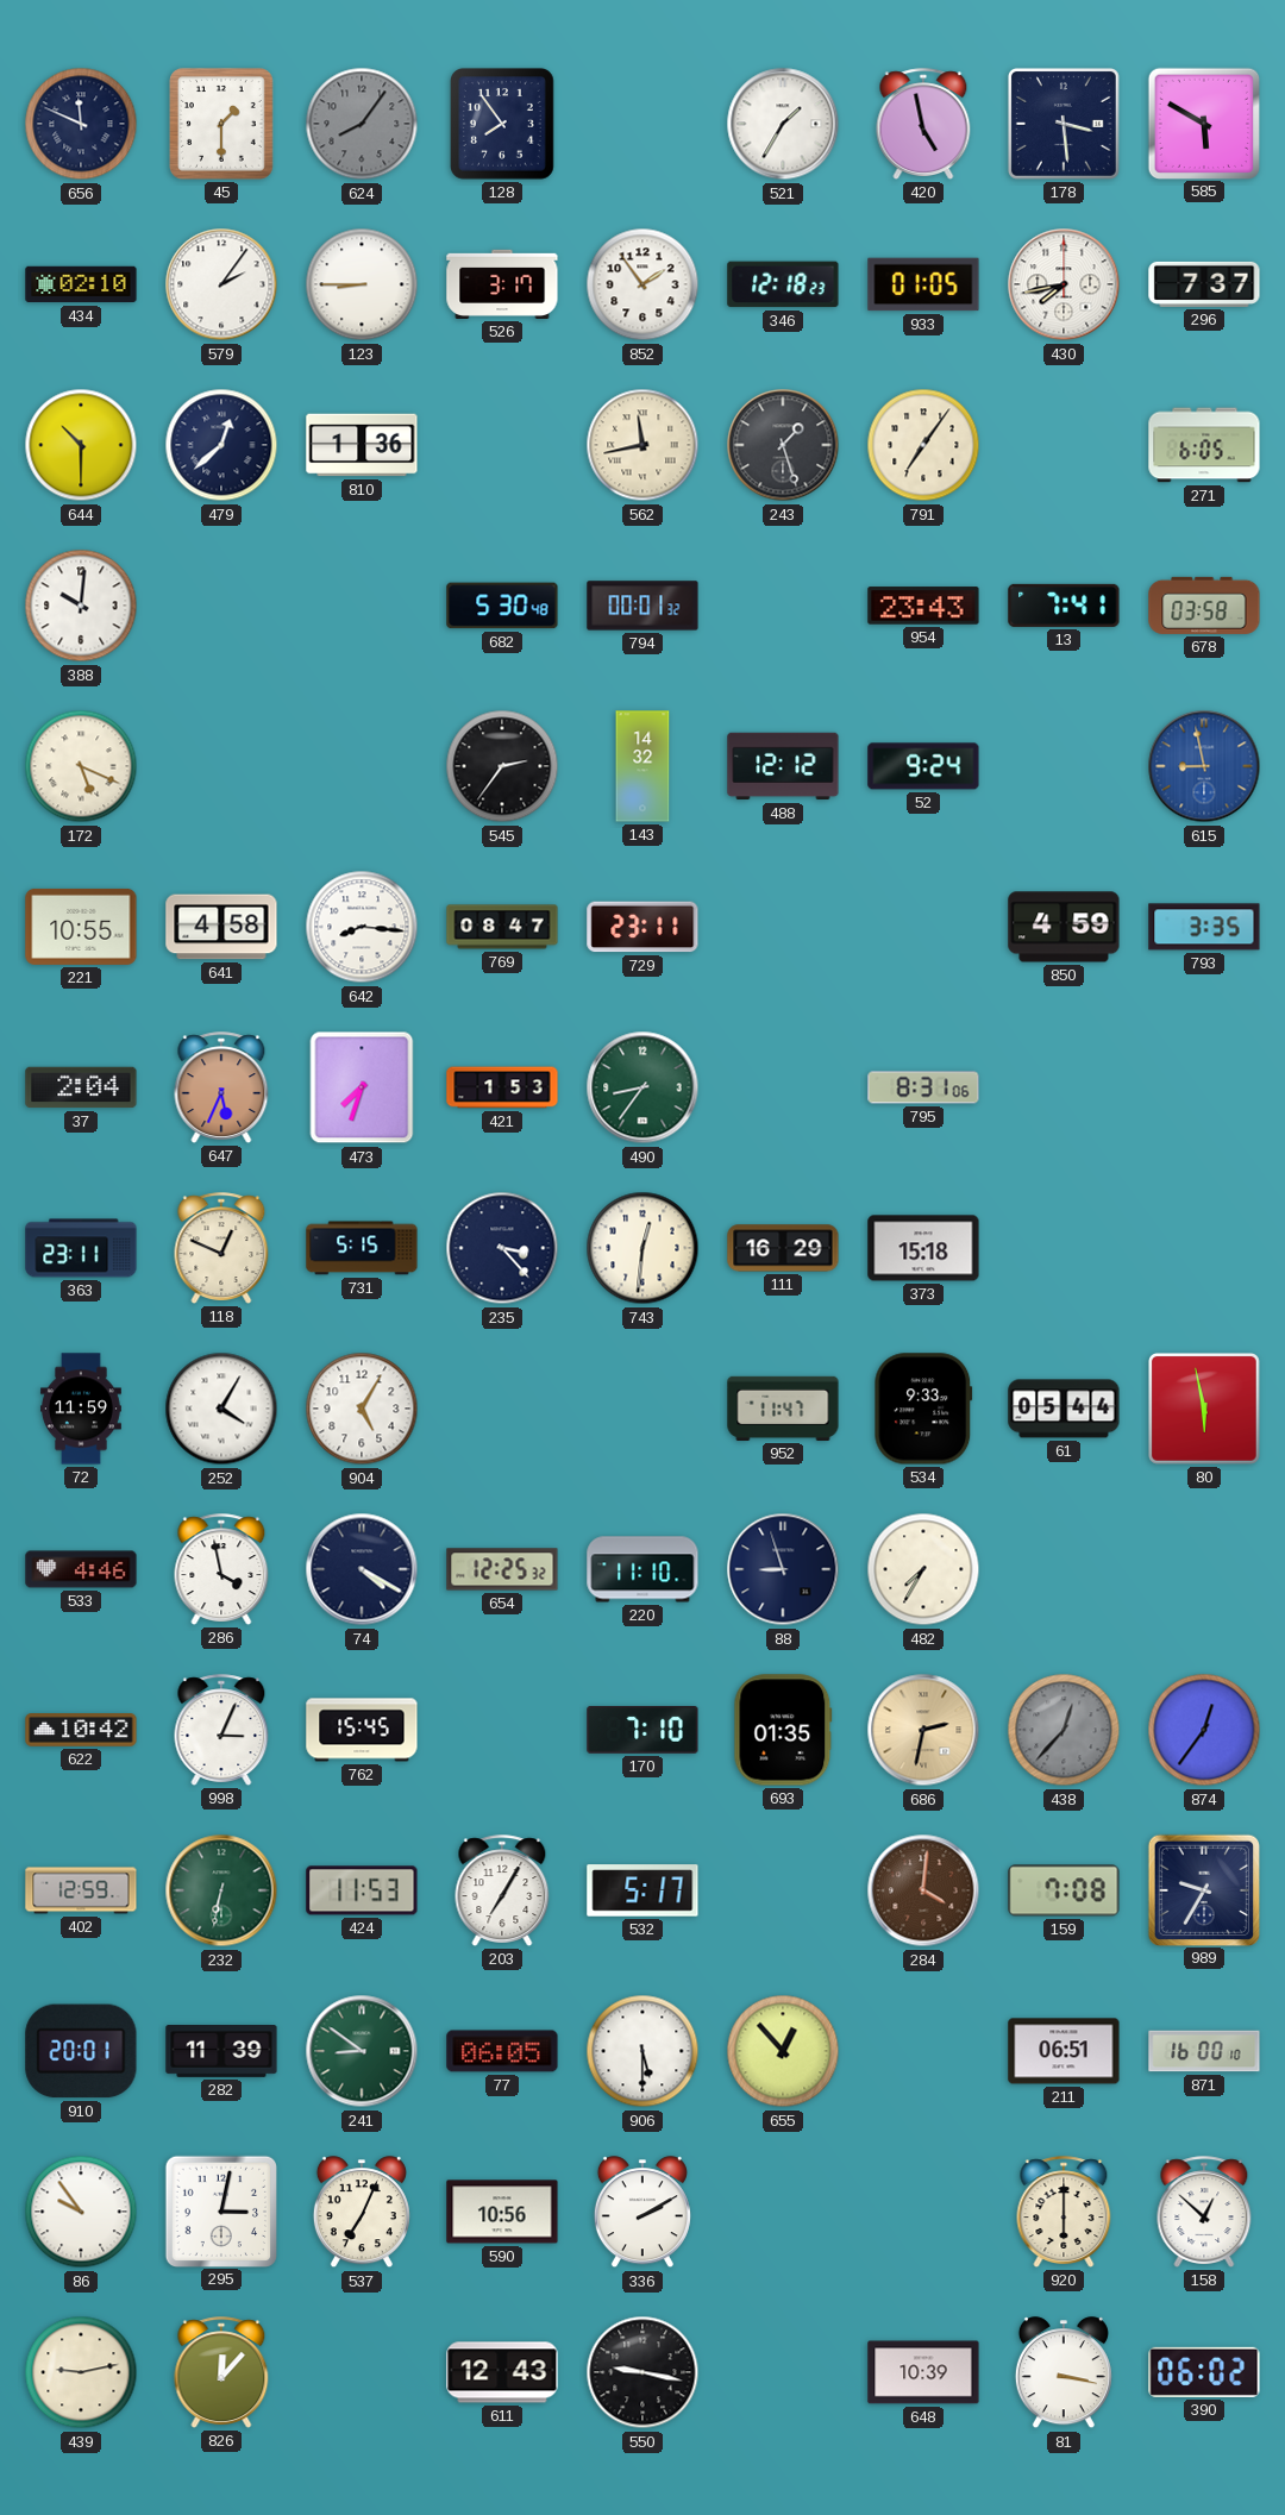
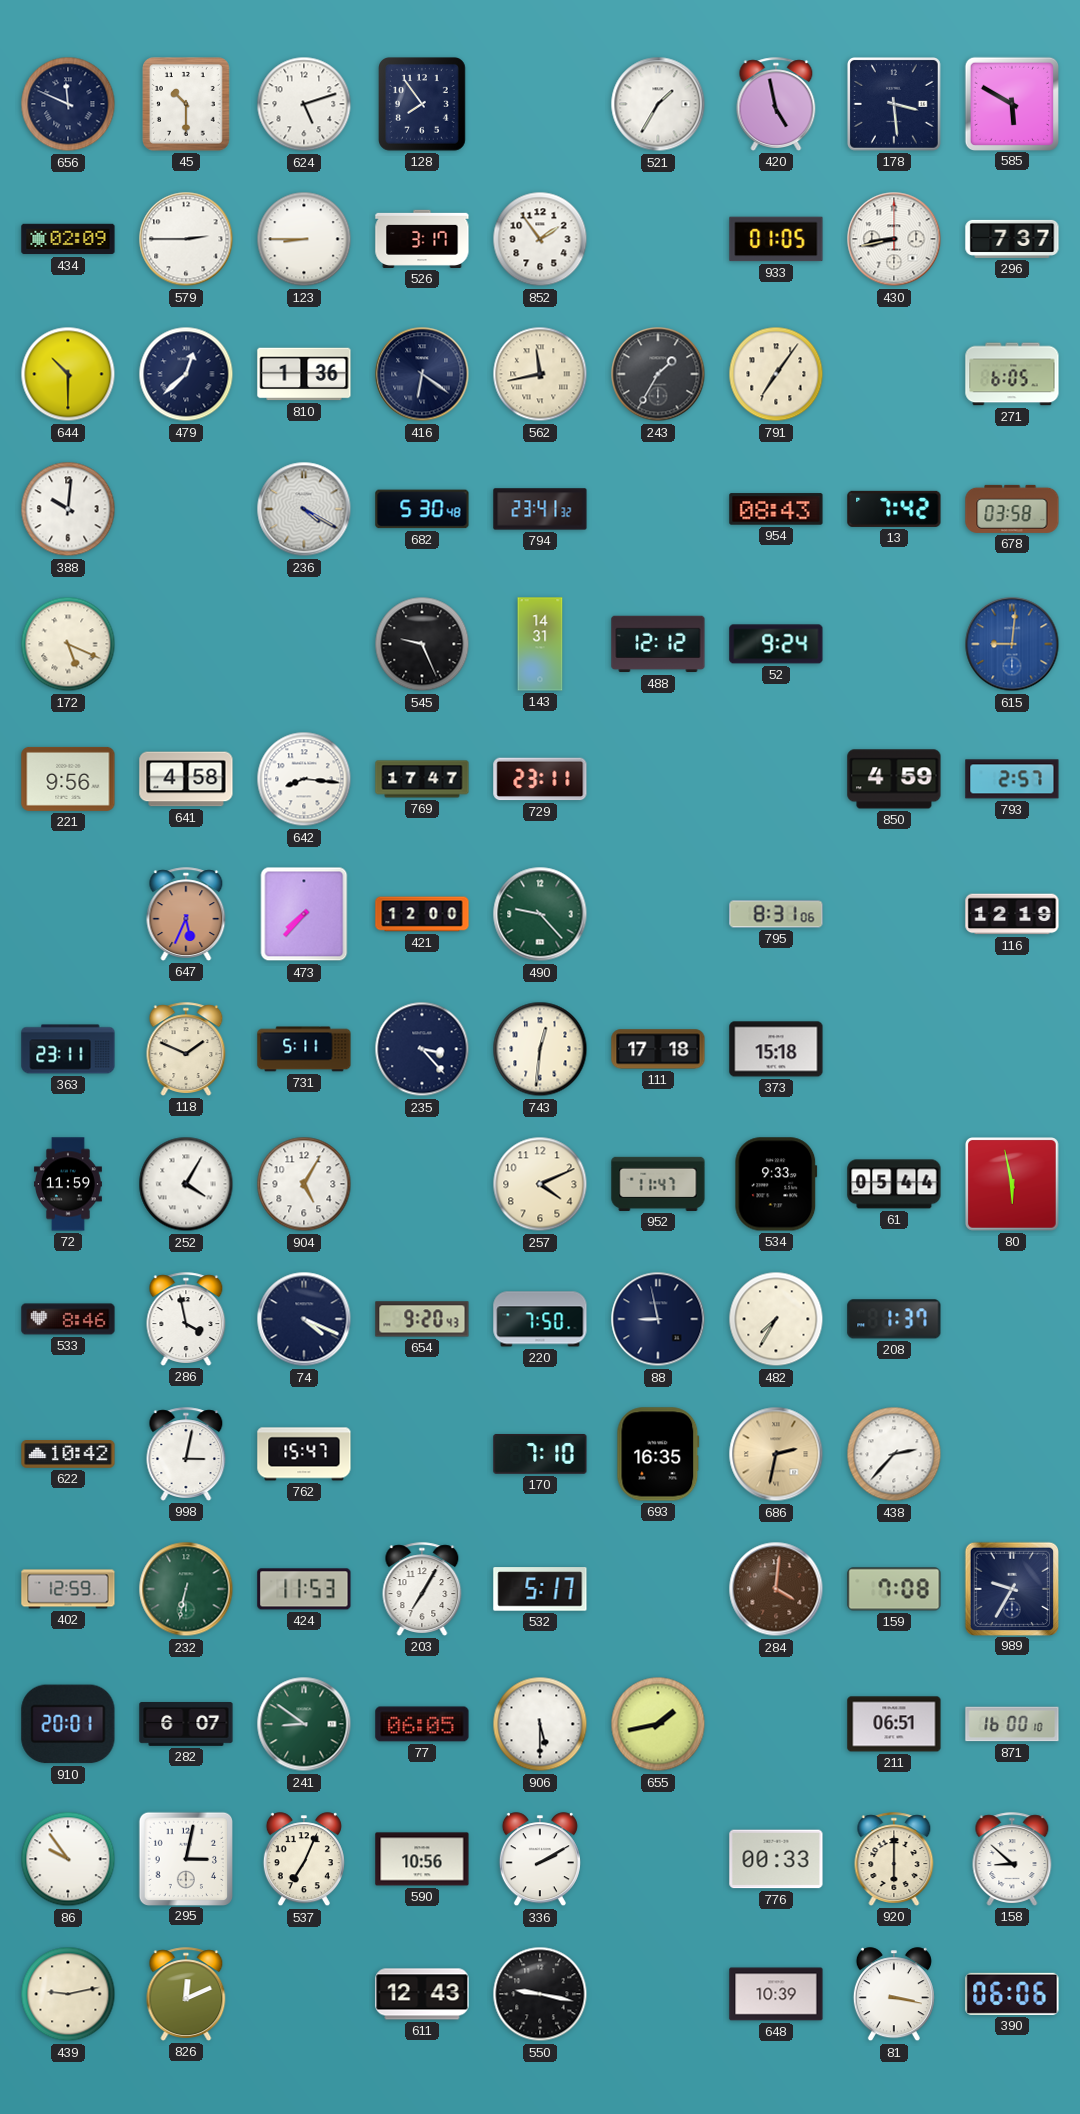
45: 1:30 -> 10:30 (187, 105)
624: 8:06 -> 5:12 (304, 104)
624 dial: grey -> white (304, 104)
434: 02:10 -> 02:09 (68, 239)
579: 2:06 -> 2:45 (186, 239)
346: 12:18 -> none (783, 284)
430: 7:43 -> 8:43 (894, 239)
416: none -> 6:21 (422, 374)
243: 1:27 -> 1:35 (658, 374)
236: none -> 4:20 (304, 509)
794: 00:01 -> 23:41 (540, 509)
954: 23:43 -> 08:43 (776, 509)
13: 7:41 -> 7:42 (894, 509)
545: 2:36 -> 9:26 (422, 644)
143: 14:32 -> 14:31 (540, 644)
615: 8:58 -> 9:01 (1012, 644)
221: 10:55 -> 9:56 (68, 779)
769: 08:47 -> 17:47 (422, 779)
793: 3:35 -> 2:57 (1012, 779)
37: 2:04 -> none (81, 1087)
473: 7:33 -> 7:37 (304, 914)
421: 1:53 -> 12:00 (422, 914)
490: 8:36 -> 9:23 (540, 914)
116: none -> 12:19 (1012, 914)
118: 12:49 -> 1:49 (186, 1049)
731: 5:15 -> 5:11 (304, 1049)
111: 16:29 -> 17:18 (658, 1049)
257: none -> 4:11 (540, 1184)
533: 4:46 -> 8:46 (68, 1319)
74: 4:20 -> 4:19 (304, 1319)
654: 12:25 -> 9:20 (422, 1319)
220: 11:10 -> 7:50 (540, 1319)
88: 8:57 -> 8:58 (658, 1319)
208: none -> 1:37 (894, 1319)
998: 3:04 -> 3:02 (186, 1454)
762: 15:45 -> 15:47 (304, 1454)
693: 01:35 -> 16:35 (658, 1454)
438: 12:37 -> 2:37 (894, 1454)
438 dial: grey -> white (894, 1454)
874: 12:36 -> none (1204, 1730)
282: 11:39 -> 6:07 (186, 1725)
655: 12:53 -> 1:43 (658, 1724)
776: none -> 00:33 (776, 1859)
158: 12:52 -> 8:52 (1012, 1859)
826: 12:07 -> 12:11 (186, 1994)
390: 06:02 -> 06:06 (1012, 1994)
